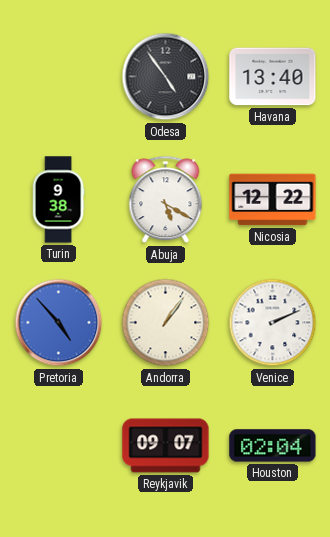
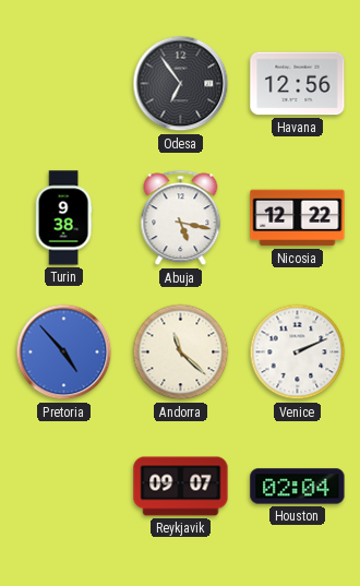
Odesa: 4:54 -> 6:54 (181, 84)
Havana: 13:40 -> 12:56 (298, 84)
Abuja: 5:20 -> 5:17 (181, 218)
Andorra: 1:06 -> 11:22 (181, 352)
